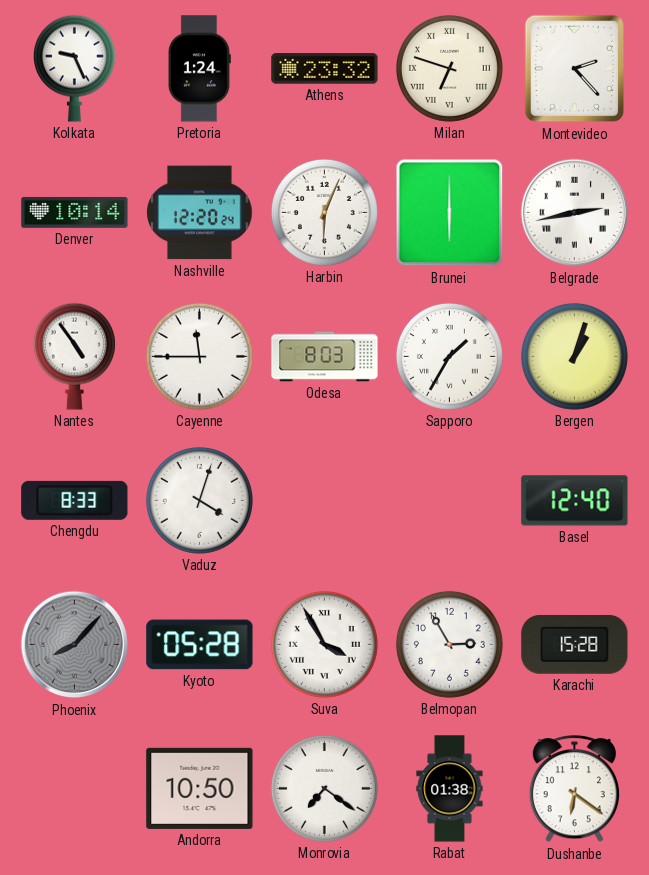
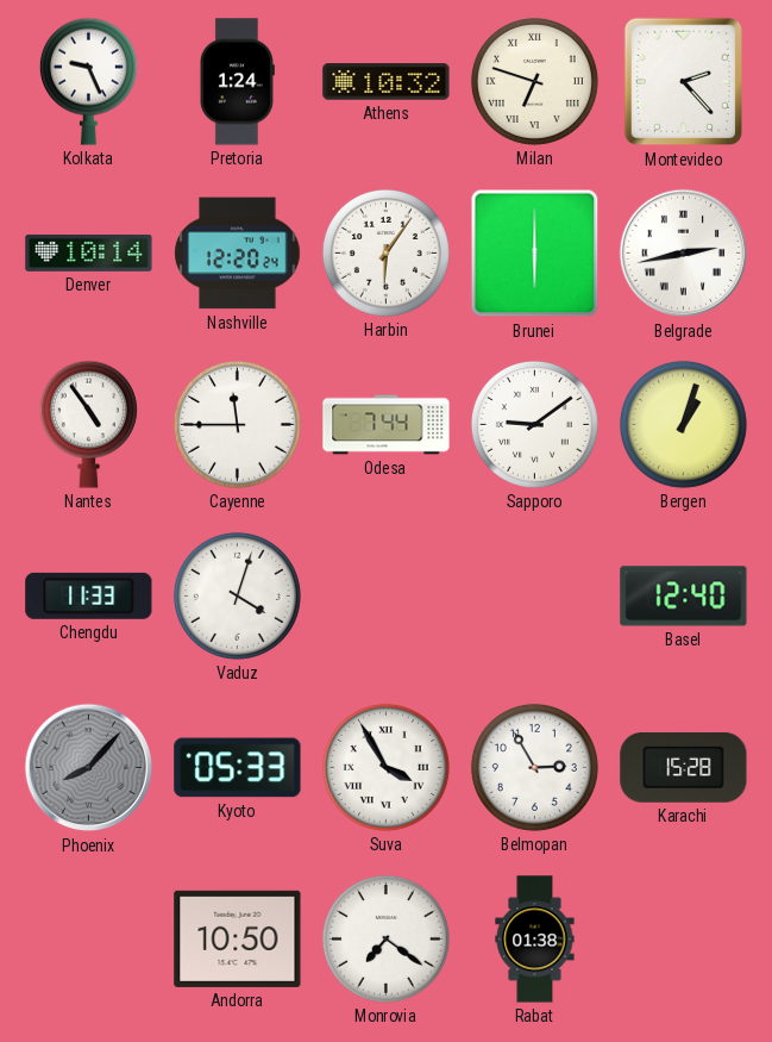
Athens: 23:32 -> 10:32 (387, 82)
Harbin: 6:04 -> 6:06 (385, 252)
Odesa: 8:03 -> 7:44 (387, 425)
Sapporo: 1:35 -> 9:09 (534, 424)
Chengdu: 8:33 -> 11:33 (89, 595)
Kyoto: 05:28 -> 05:33 (238, 768)
Dushanbe: 6:21 -> none (574, 789)
